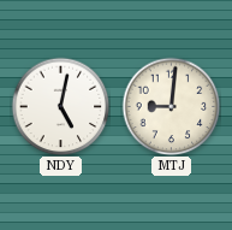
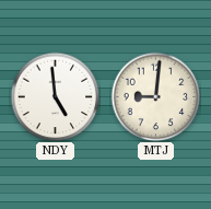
NDY: 5:02 -> 4:59 (55, 96)
